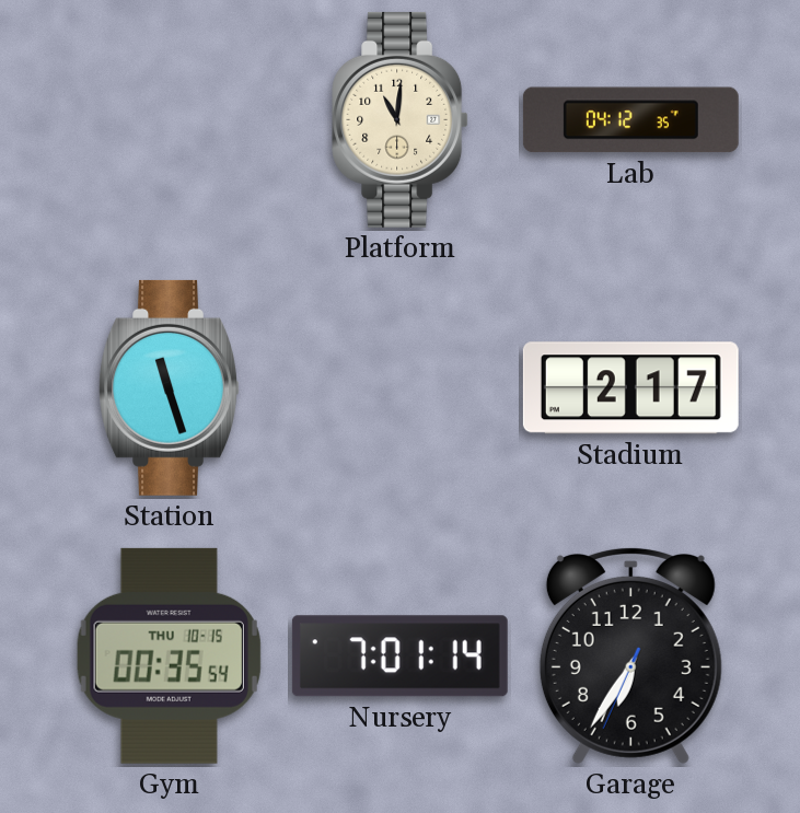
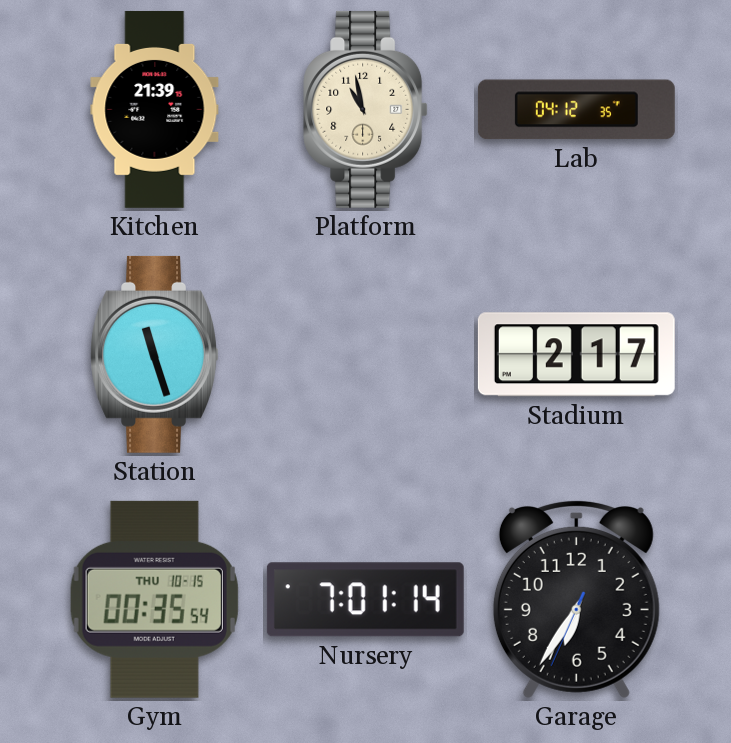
Kitchen: none -> 21:39 (155, 109)
Platform: 11:01 -> 10:58 (366, 109)
